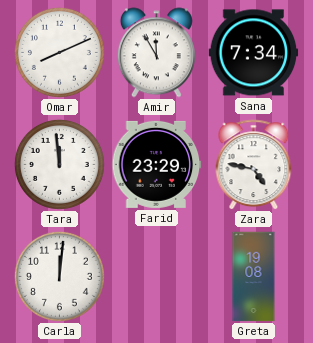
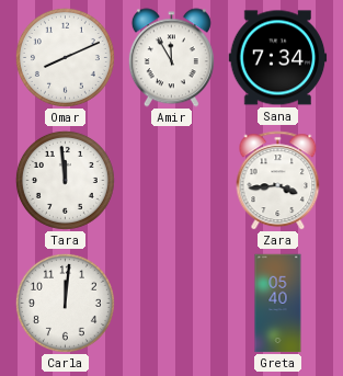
Farid: 23:29 -> none (157, 164)
Zara: 4:47 -> 3:44 (278, 181)
Greta: 19:08 -> 05:40 (278, 304)
